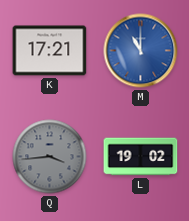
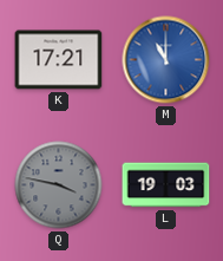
Q: 3:44 -> 3:47 (59, 185)
L: 19:02 -> 19:03 (166, 185)
